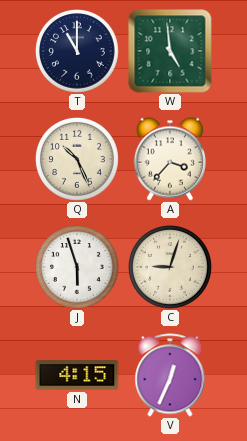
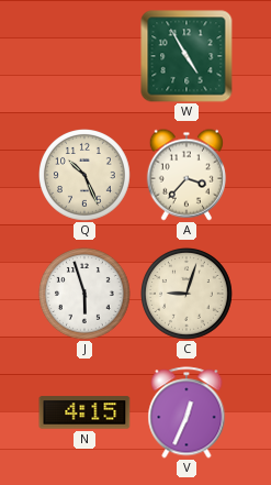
T: 11:00 -> none (78, 52)
W: 4:59 -> 4:55 (187, 56)
